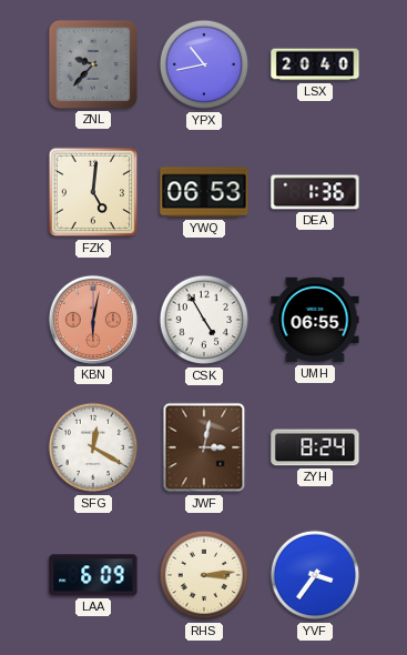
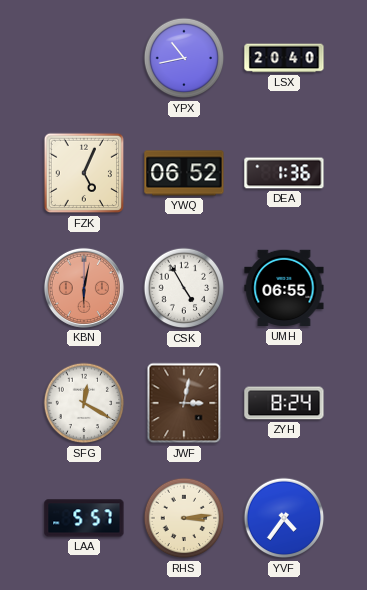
ZNL: 9:37 -> none (93, 64)
FZK: 5:01 -> 5:04 (83, 173)
YWQ: 06:53 -> 06:52 (184, 173)
LAA: 6:09 -> 5:57 (84, 518)
YVF: 3:36 -> 4:36 (284, 518)
